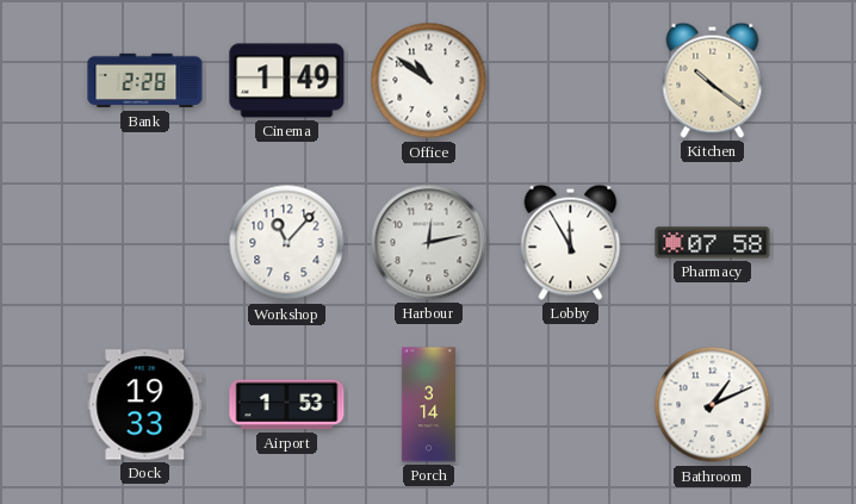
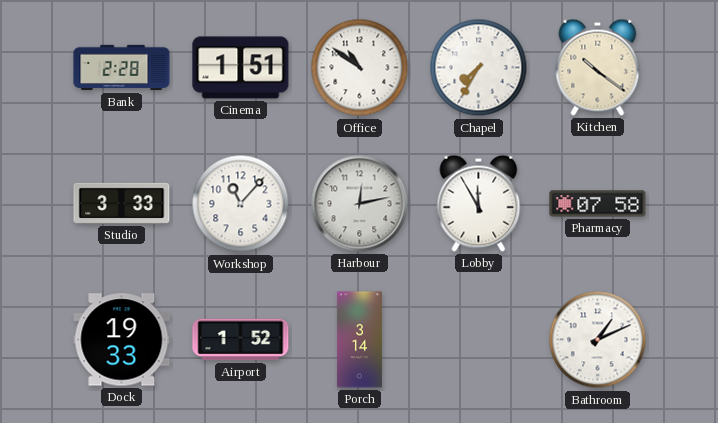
Cinema: 1:49 -> 1:51 (241, 68)
Chapel: none -> 7:35 (479, 68)
Studio: none -> 3:33 (122, 203)
Airport: 1:53 -> 1:52 (241, 340)
